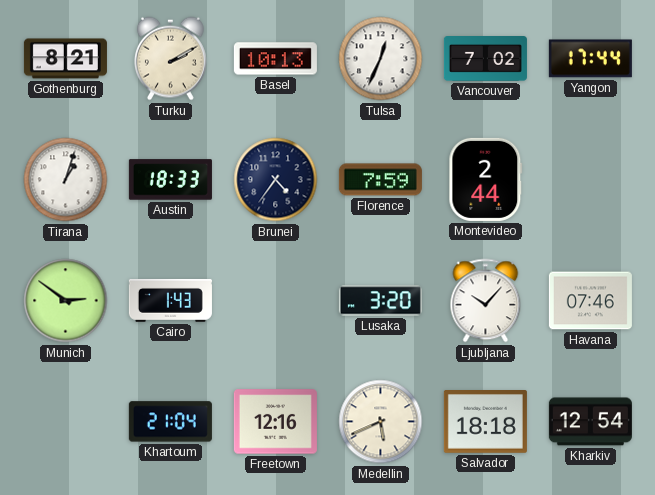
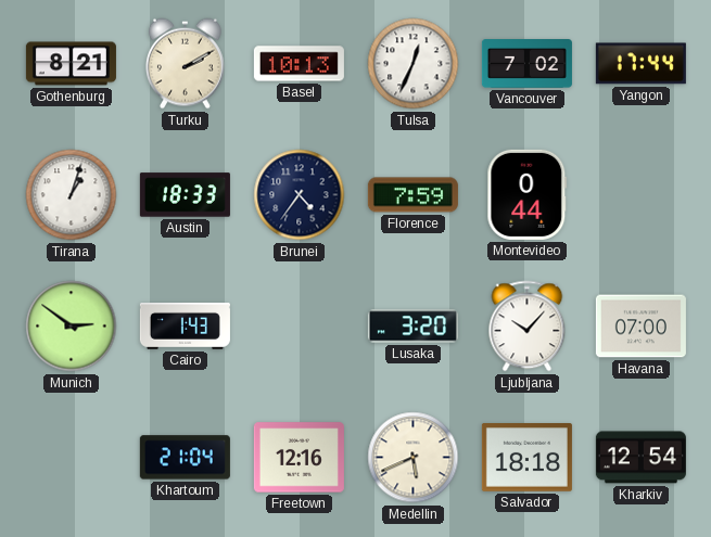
Montevideo: 2:44 -> 0:44 (528, 194)
Havana: 07:46 -> 07:00 (640, 327)
